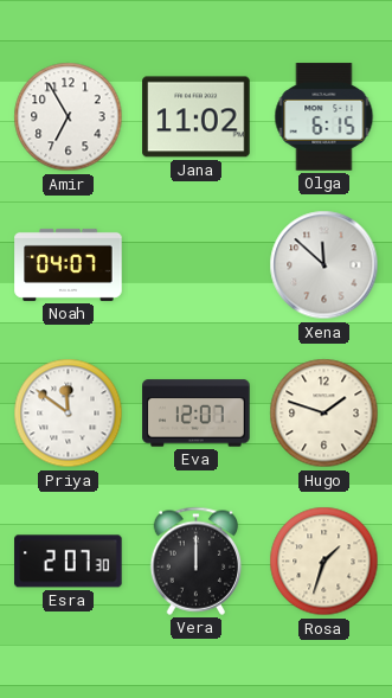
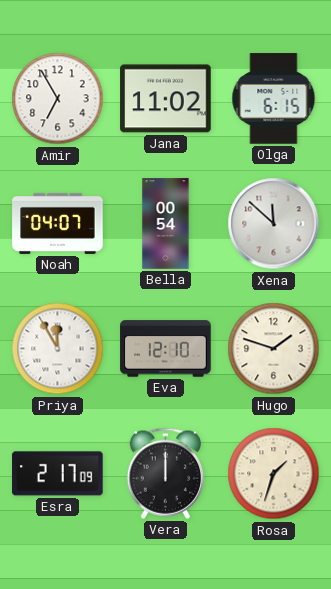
Bella: none -> 00:54 (166, 224)
Priya: 11:51 -> 11:55 (58, 349)
Eva: 12:07 -> 12:10 (166, 349)
Esra: 2:07 -> 2:17 (58, 474)
